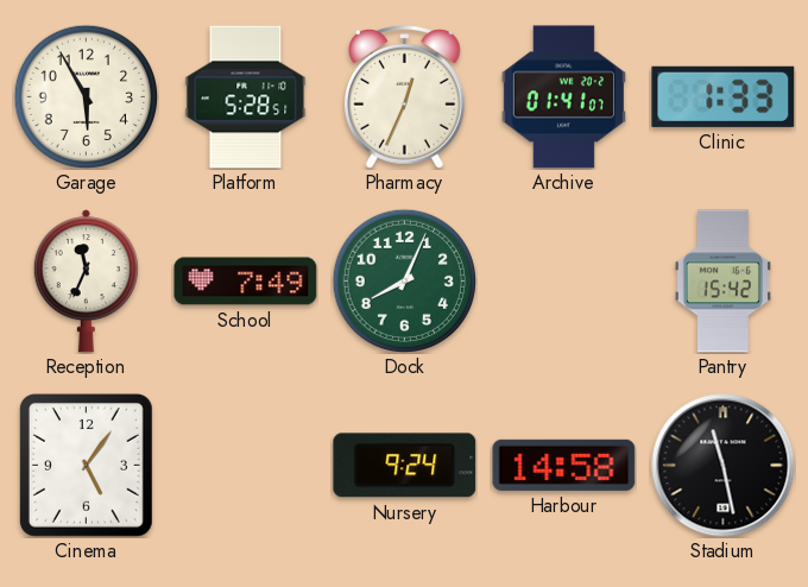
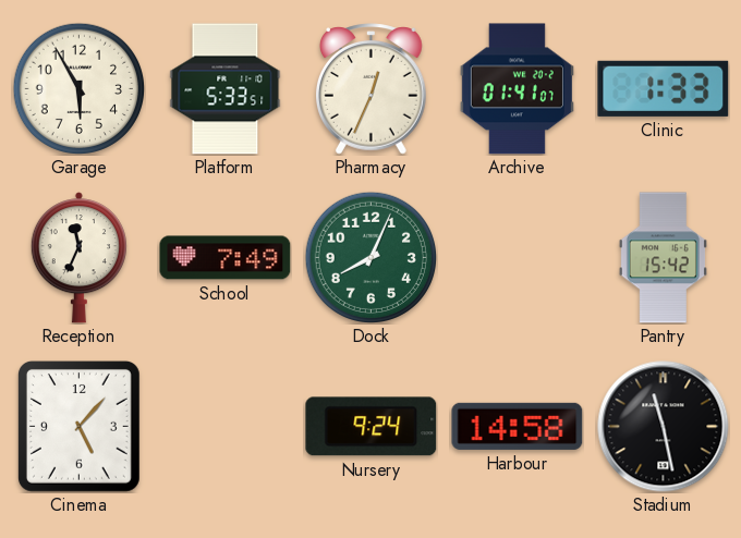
Platform: 5:28 -> 5:33 (226, 89)
Cinema: 5:06 -> 5:07 (78, 426)
